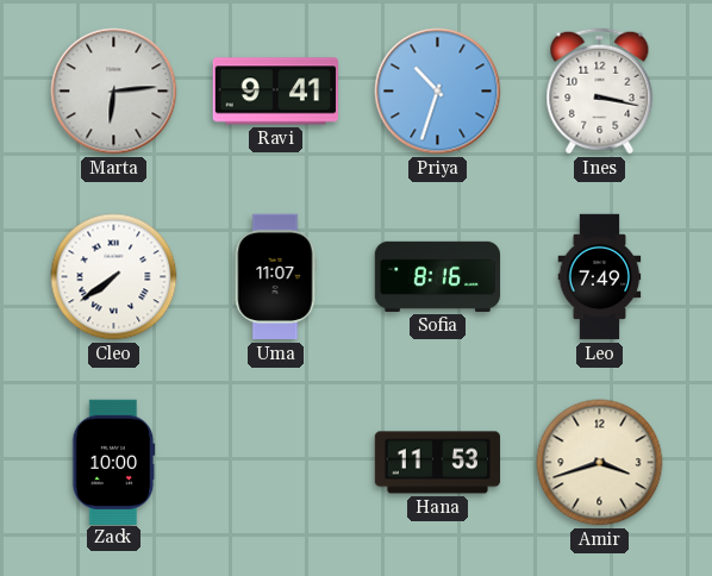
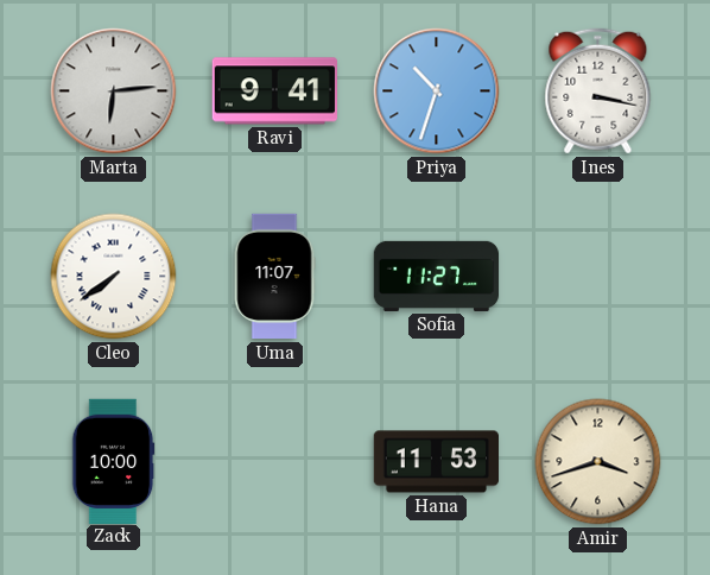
Sofia: 8:16 -> 11:27 (437, 276)
Leo: 7:49 -> none (600, 277)
